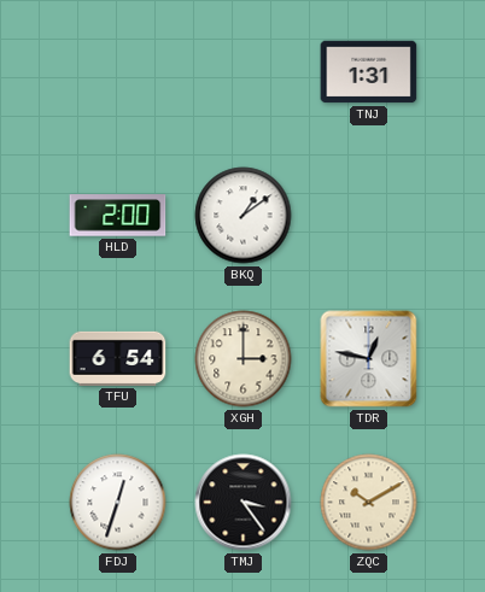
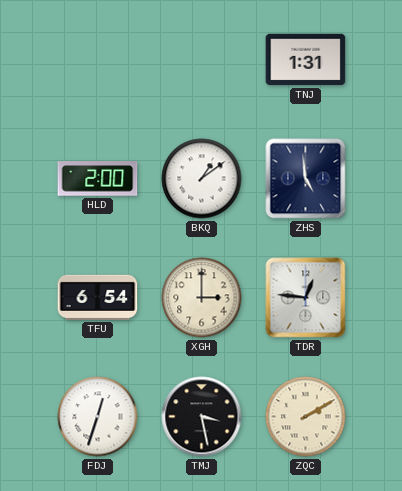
ZHS: none -> 4:59 (306, 179)
TDR: 12:47 -> 12:46 (306, 298)
TMJ: 3:24 -> 3:28 (202, 417)
ZQC: 10:10 -> 2:10 (306, 417)
